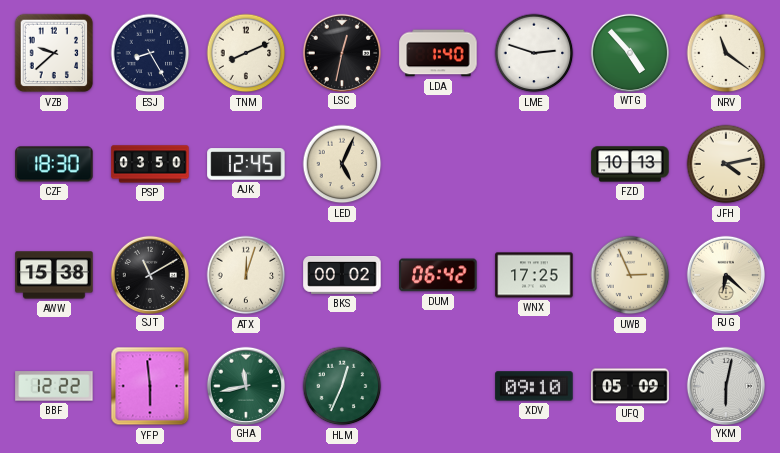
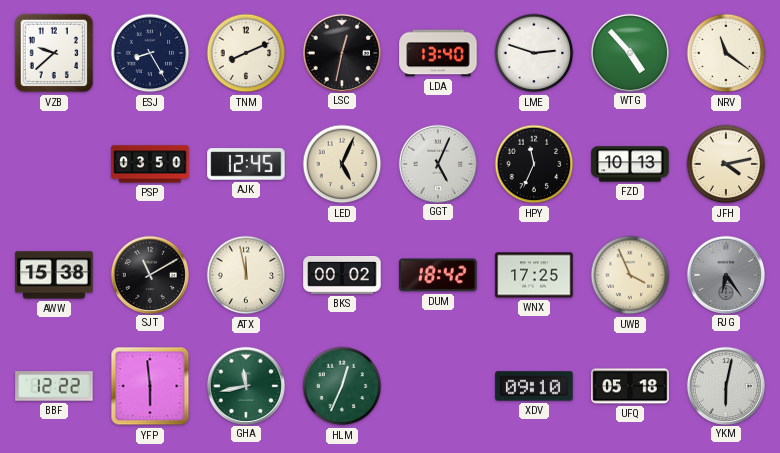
LDA: 1:40 -> 13:40 (438, 53)
CZF: 18:30 -> none (54, 164)
GGT: none -> 5:04 (437, 163)
HPY: none -> 11:34 (534, 164)
ATX: 12:03 -> 11:58 (246, 275)
DUM: 06:42 -> 18:42 (438, 275)
UWB: 2:56 -> 3:56 (630, 275)
RJG: 6:22 -> 6:24 (725, 274)
RJG dial: cream -> grey (725, 274)
UFQ: 05:09 -> 05:18 (630, 386)
